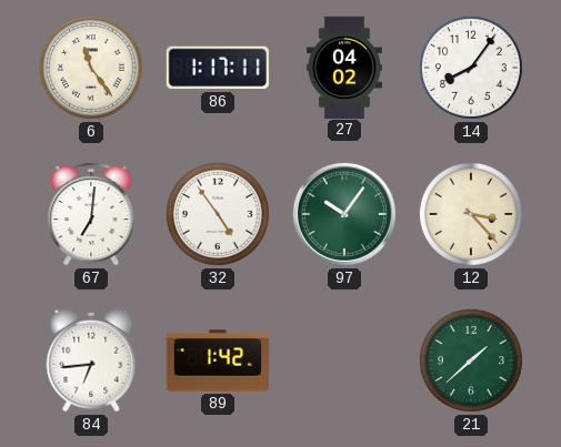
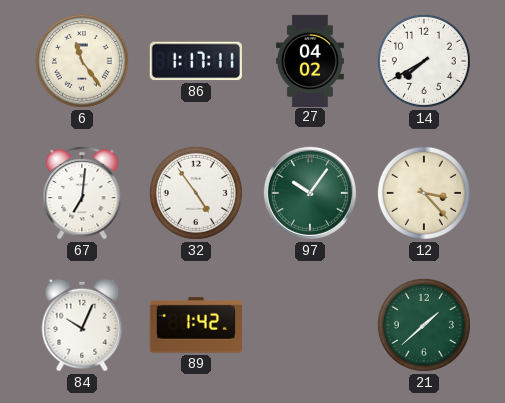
14: 8:06 -> 7:40 (424, 61)
84: 6:44 -> 10:04 (82, 325)
